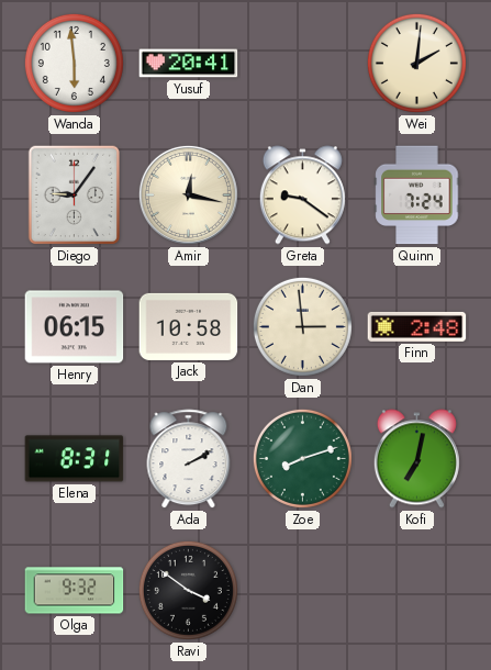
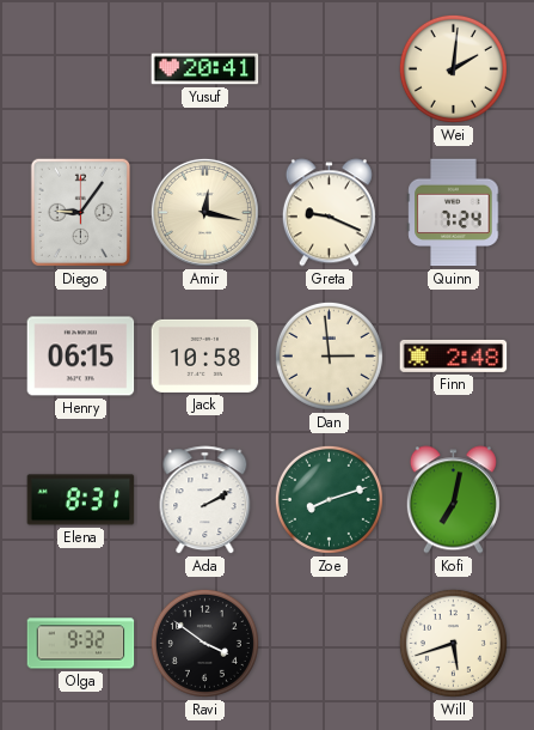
Wanda: 5:59 -> none (74, 63)
Greta: 9:21 -> 9:19 (329, 213)
Will: none -> 5:42 (453, 643)
